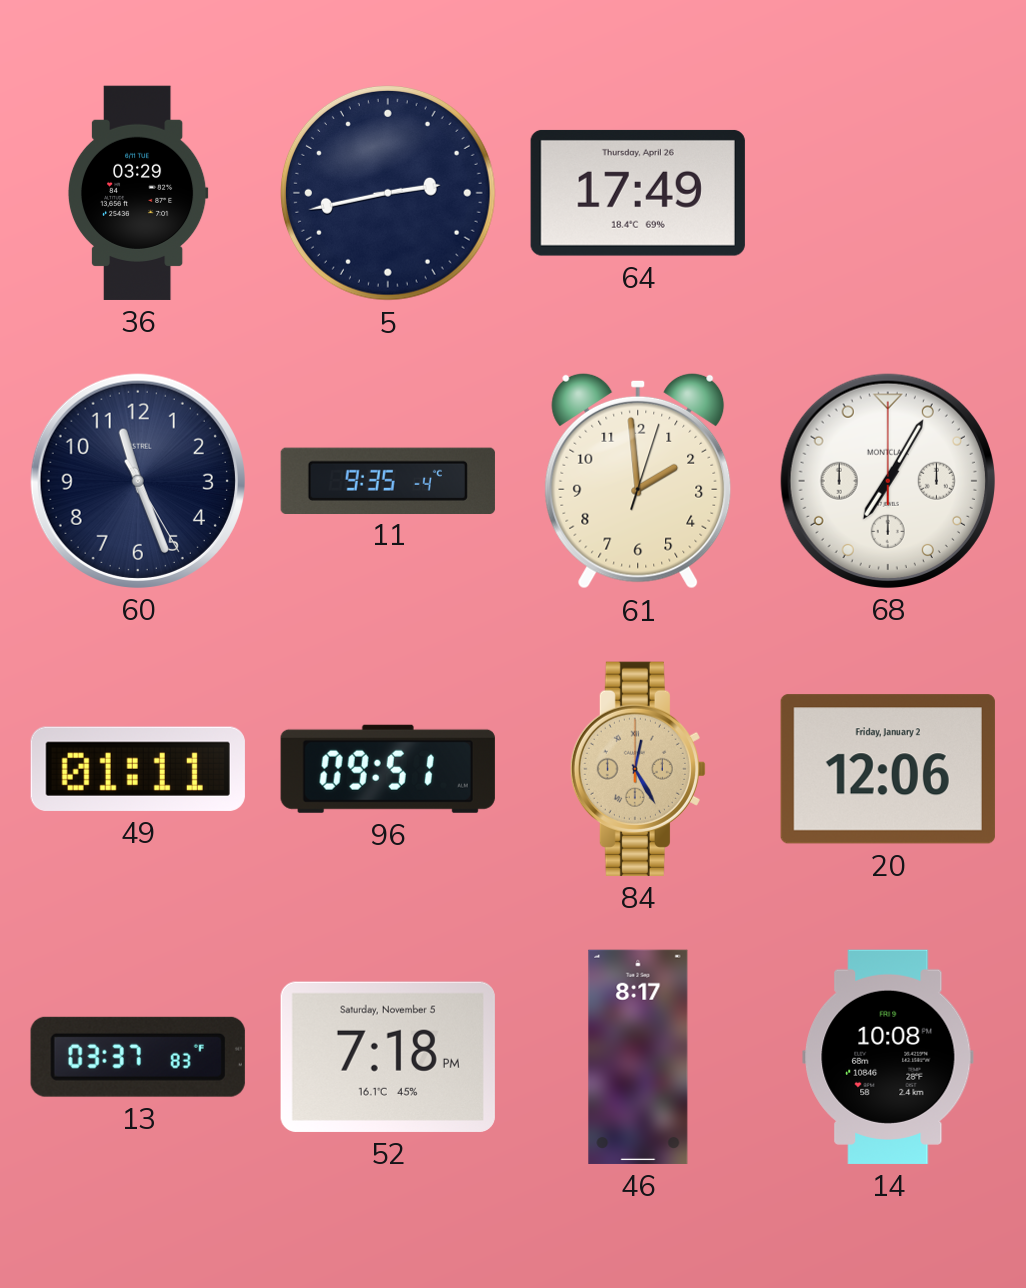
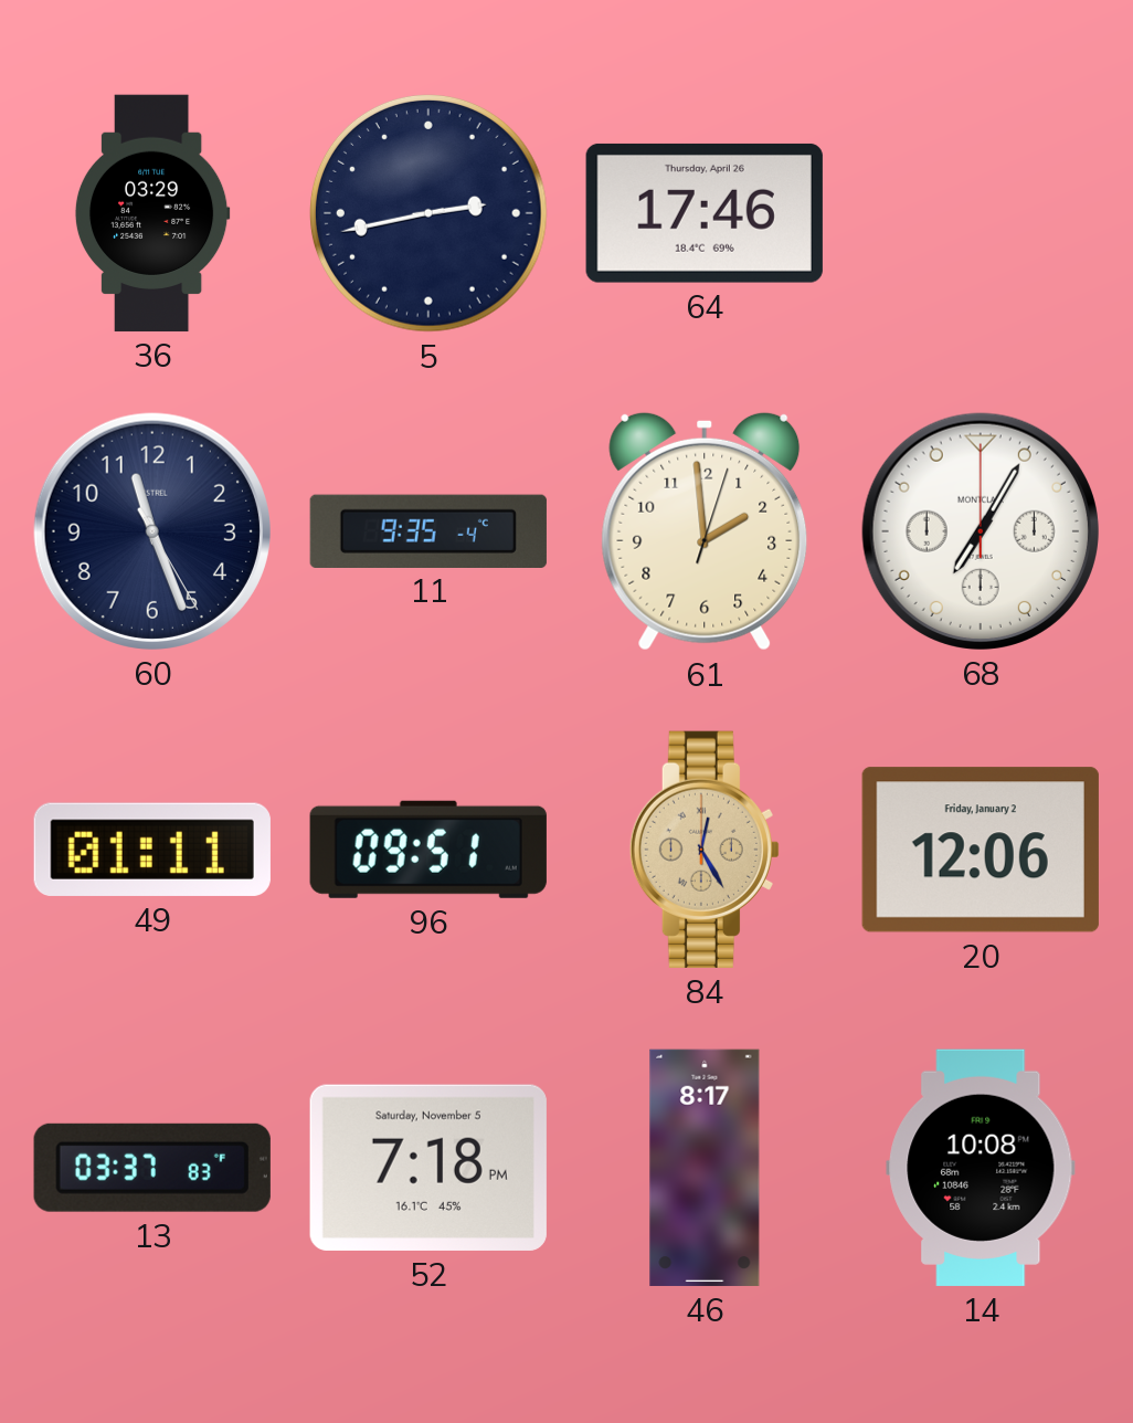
64: 17:49 -> 17:46 (705, 213)
